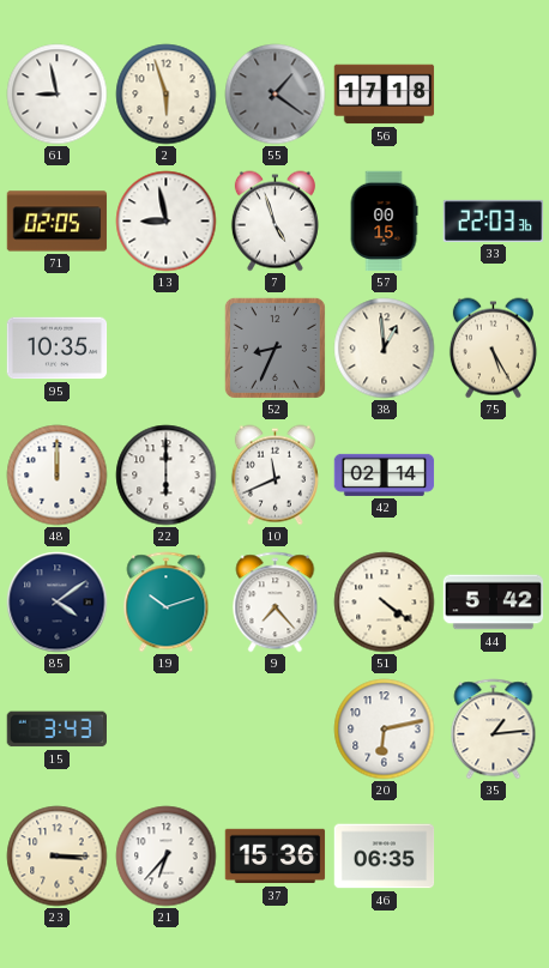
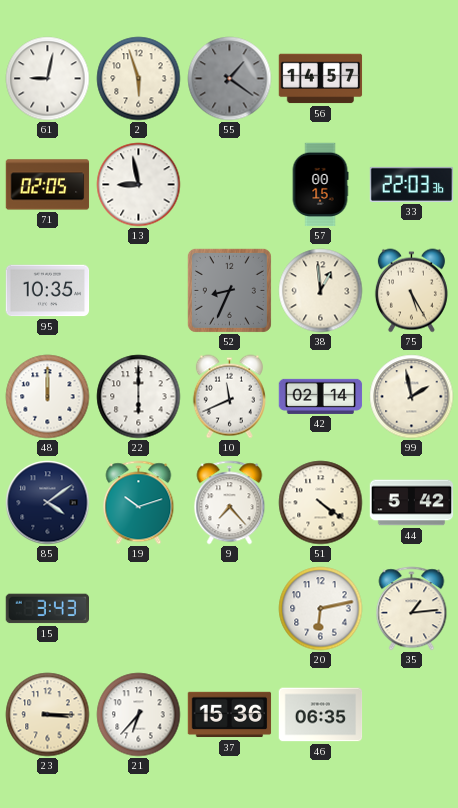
61: 8:58 -> 9:02 (48, 79)
56: 17:18 -> 14:57 (321, 79)
7: 4:57 -> none (274, 222)
99: none -> 1:58 (412, 397)
